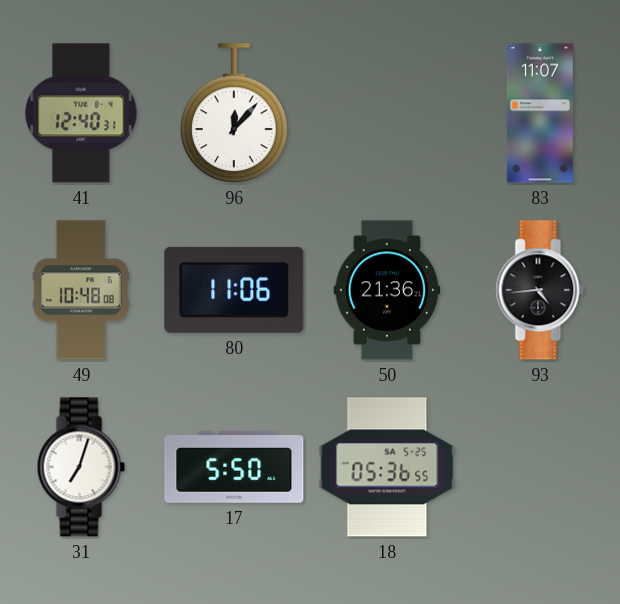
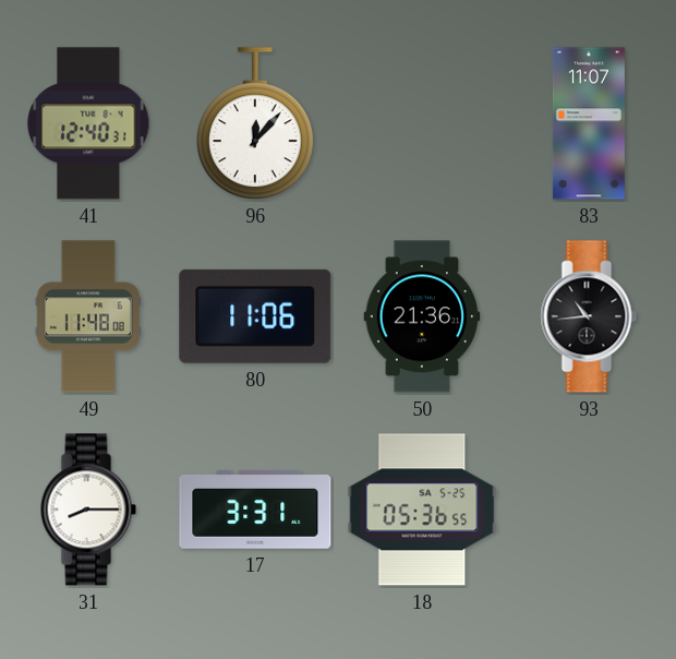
49: 10:48 -> 11:48 (88, 316)
93: 4:44 -> 10:44 (589, 316)
31: 7:03 -> 8:15 (88, 510)
17: 5:50 -> 3:31 (255, 510)
